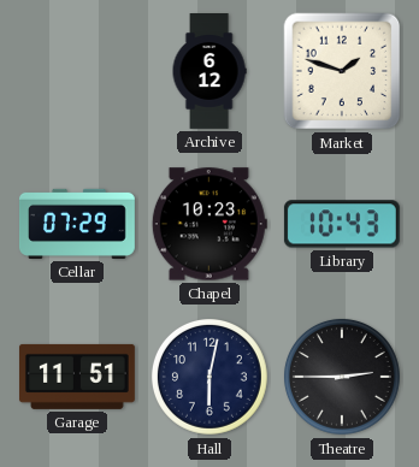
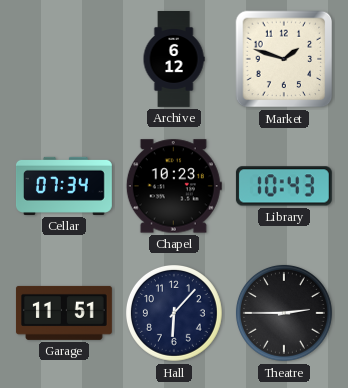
Cellar: 07:29 -> 07:34 (64, 186)
Hall: 6:02 -> 6:07 (174, 313)
